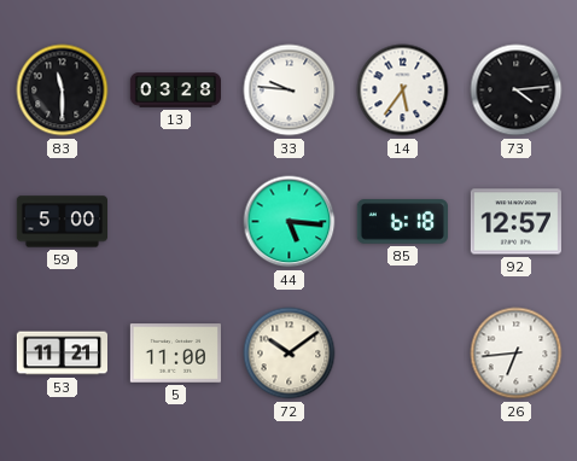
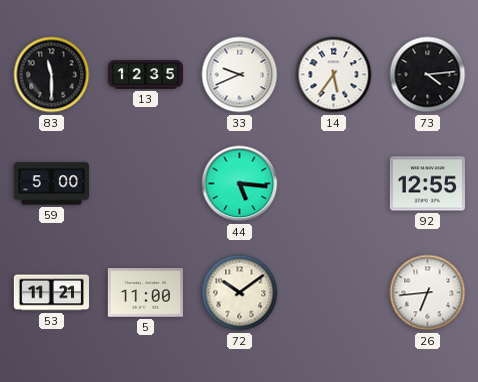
13: 03:28 -> 12:35 (146, 75)
33: 9:46 -> 9:41 (240, 75)
85: 6:18 -> none (402, 222)
92: 12:57 -> 12:55 (427, 184)
